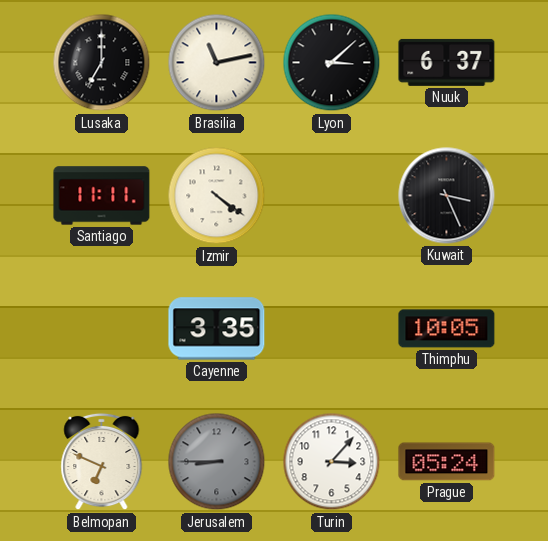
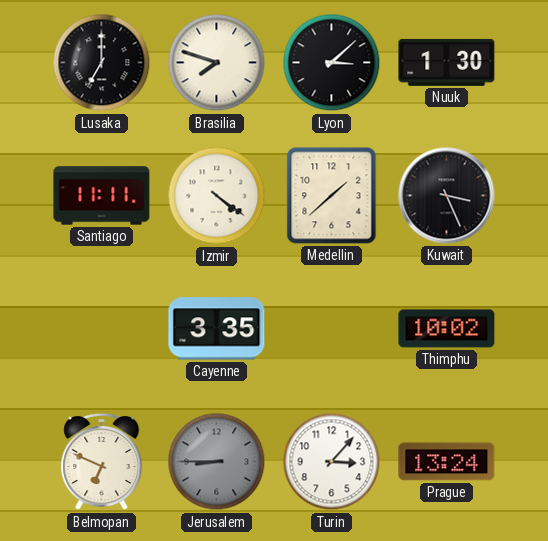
Brasilia: 11:13 -> 7:48 (217, 63)
Nuuk: 6:37 -> 1:30 (447, 62)
Medellin: none -> 1:38 (332, 196)
Thimphu: 10:05 -> 10:02 (447, 329)
Prague: 05:24 -> 13:24 (447, 462)
